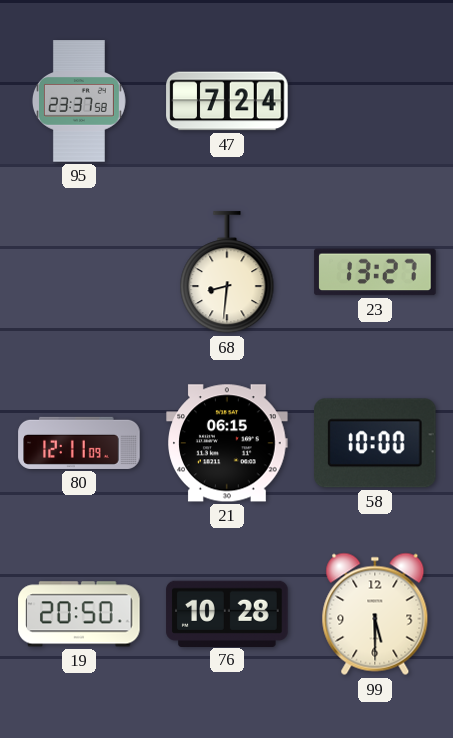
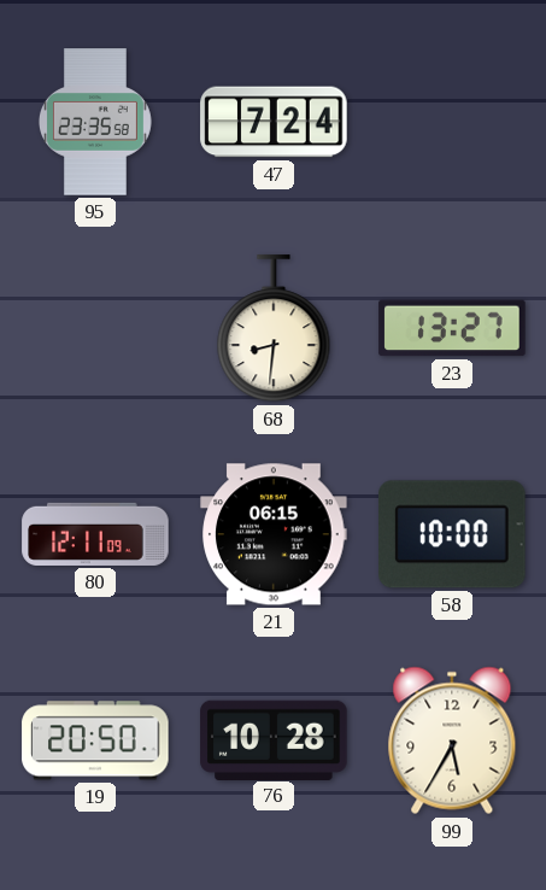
95: 23:37 -> 23:35 (95, 122)
99: 5:30 -> 5:35 (452, 740)
